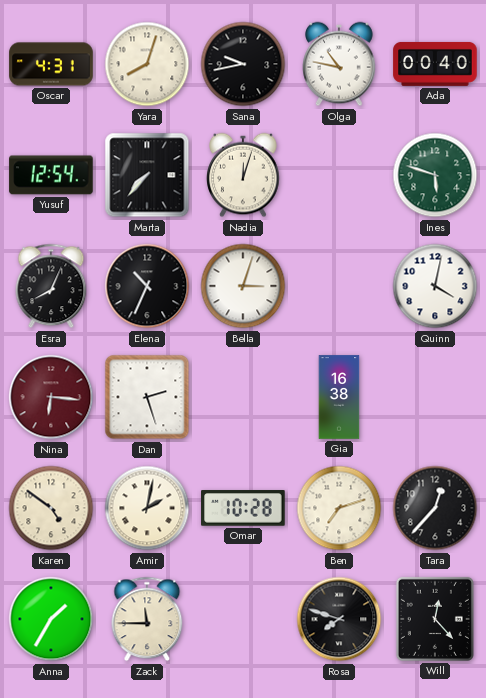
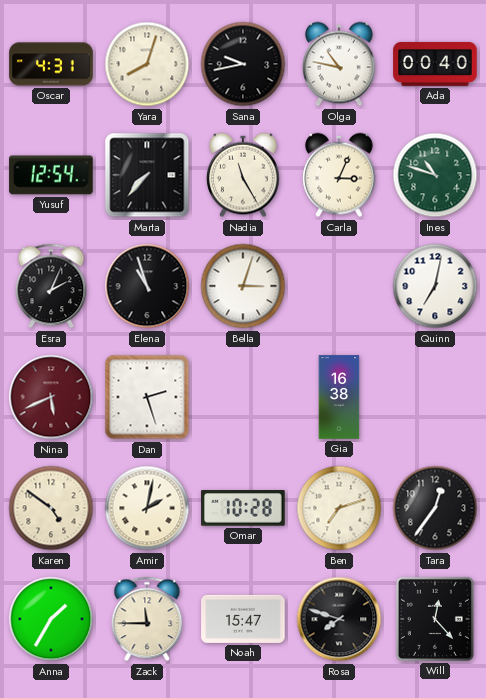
Nadia: 12:03 -> 11:25 (243, 175)
Carla: none -> 3:04 (339, 175)
Ines: 5:48 -> 10:48 (435, 175)
Esra: 8:04 -> 2:04 (51, 286)
Elena: 10:34 -> 10:57 (147, 286)
Quinn: 4:02 -> 7:02 (435, 286)
Nina: 6:16 -> 5:41 (51, 397)
Tara: 12:37 -> 12:36 (435, 508)
Noah: none -> 15:47 (243, 619)
